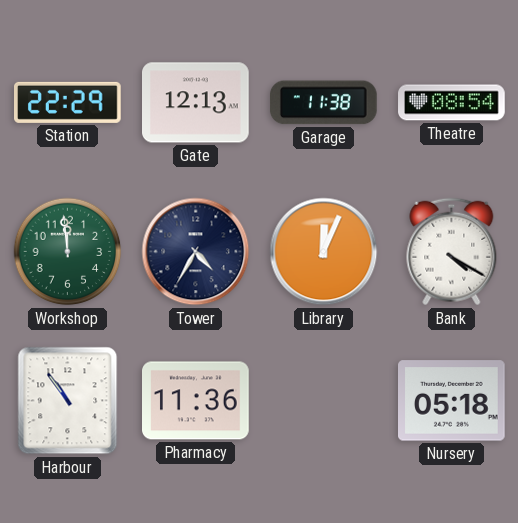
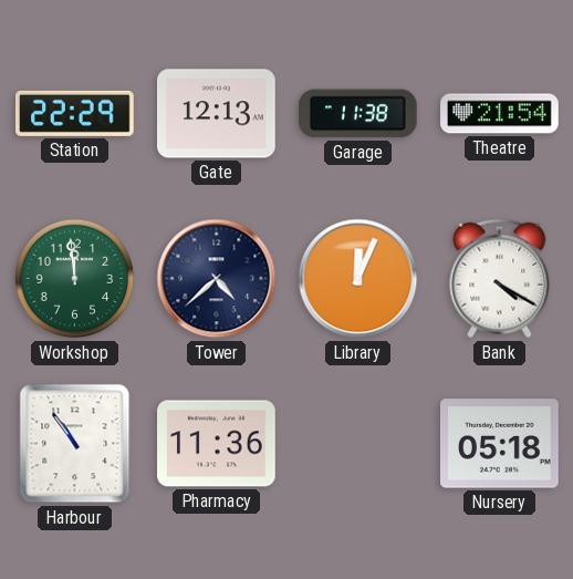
Theatre: 08:54 -> 21:54 (500, 114)
Tower: 4:35 -> 4:38 (217, 279)
